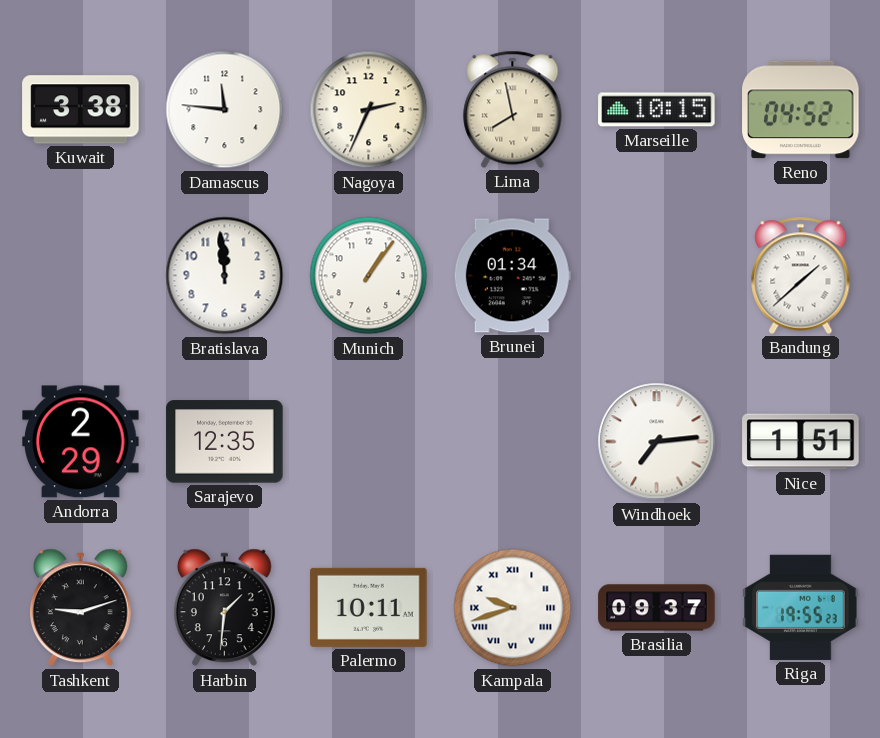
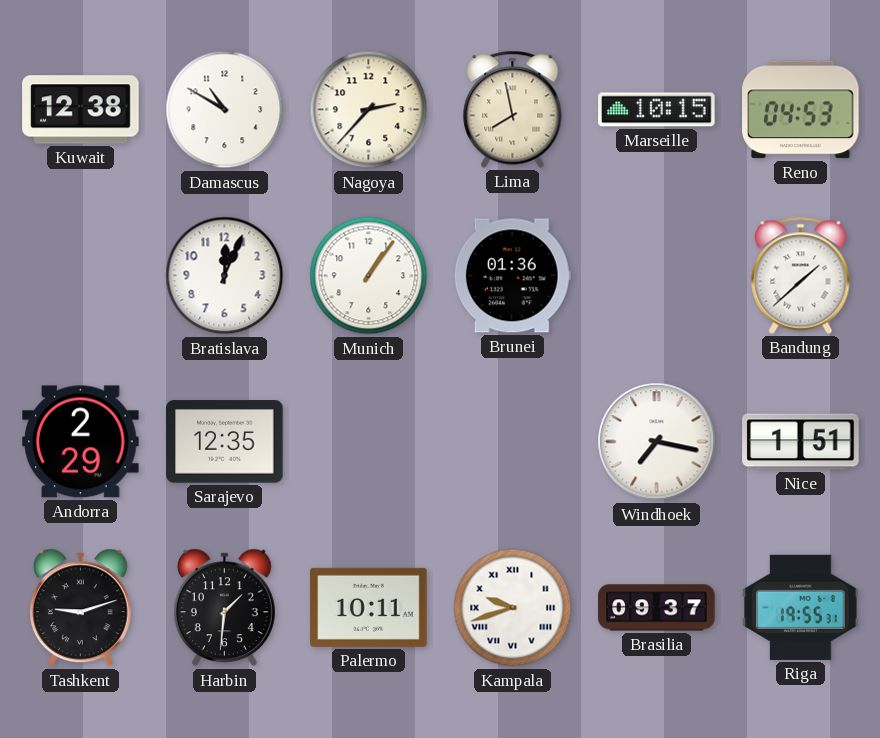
Kuwait: 3:38 -> 12:38 (81, 110)
Damascus: 11:46 -> 10:50 (225, 110)
Nagoya: 2:34 -> 2:37 (369, 110)
Reno: 04:52 -> 04:53 (801, 110)
Bratislava: 11:59 -> 12:04 (225, 276)
Brunei: 01:34 -> 01:36 (512, 276)
Windhoek: 7:14 -> 7:17 (657, 442)
Riga: 19:55:23 -> 19:55:31 (801, 607)
